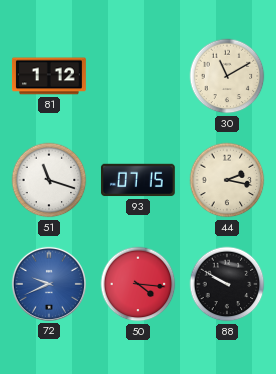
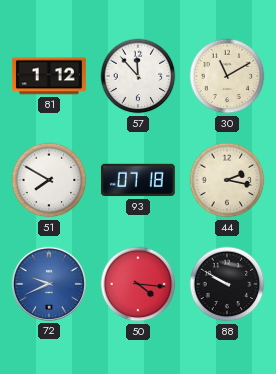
57: none -> 11:53 (138, 76)
51: 11:18 -> 7:50 (49, 180)
93: 07:15 -> 07:18 (138, 180)
